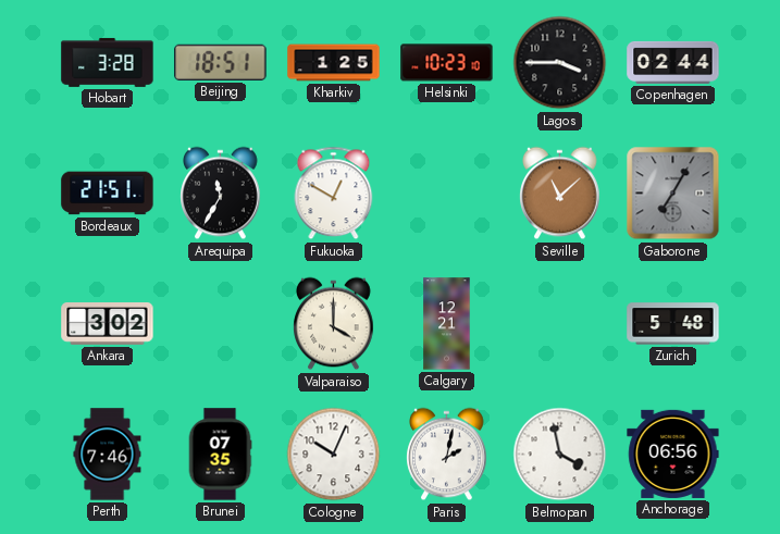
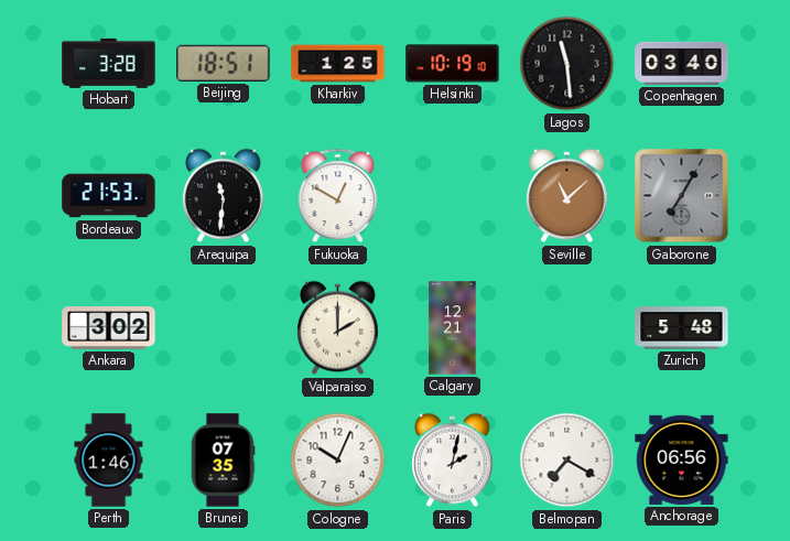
Helsinki: 10:23 -> 10:19 (453, 64)
Lagos: 3:45 -> 11:29 (567, 64)
Copenhagen: 02:44 -> 03:40 (682, 63)
Bordeaux: 21:51 -> 21:53 (109, 196)
Arequipa: 11:35 -> 11:31 (224, 196)
Valparaiso: 4:00 -> 2:00 (338, 328)
Perth: 7:46 -> 1:46 (109, 461)
Belmopan: 3:58 -> 7:20 (567, 461)
